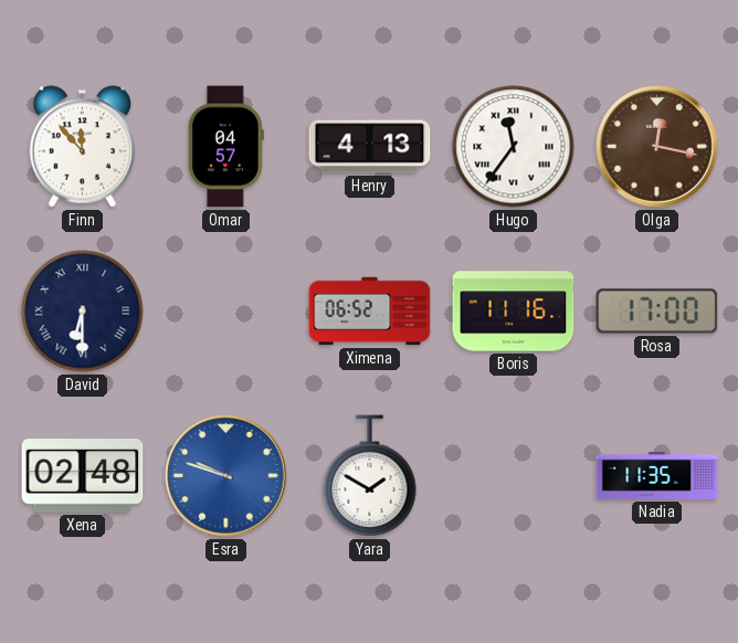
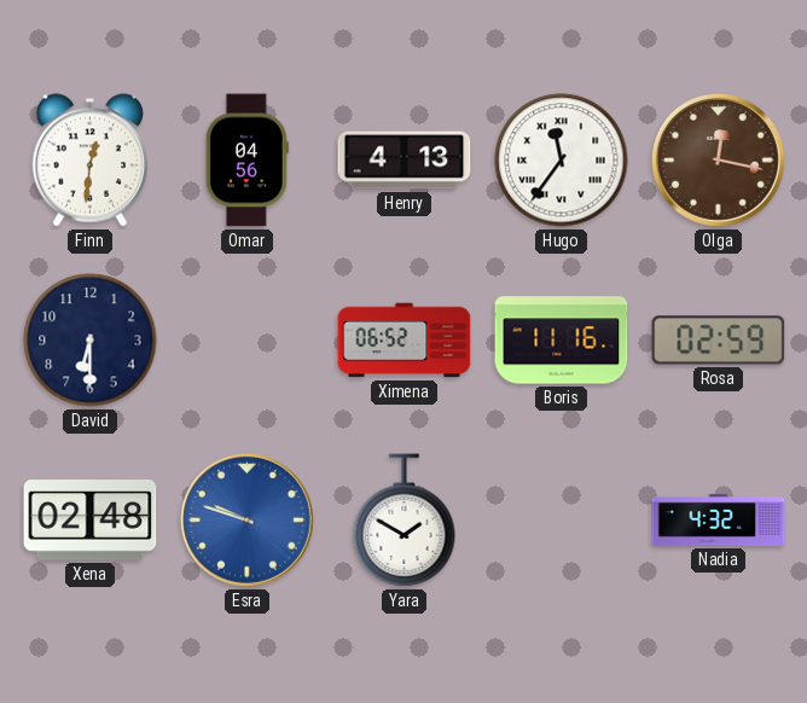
Finn: 11:53 -> 12:31 (89, 161)
Omar: 04:57 -> 04:56 (246, 161)
David numerals: Roman -> Arabic (91, 341)
Rosa: 17:00 -> 02:59 (719, 341)
Nadia: 11:35 -> 4:32 (719, 519)
